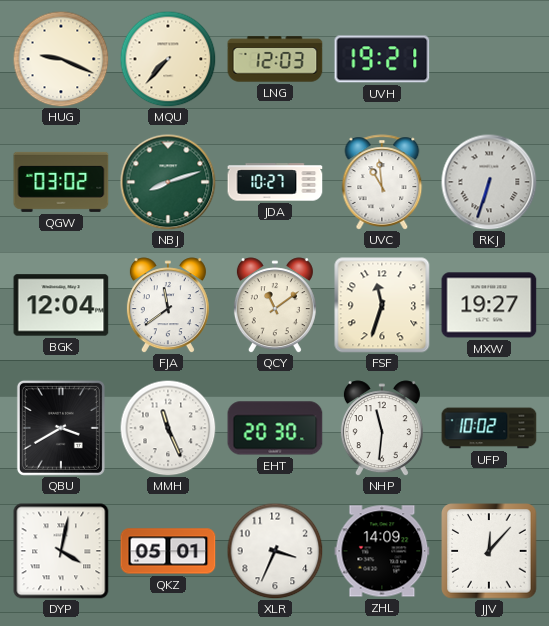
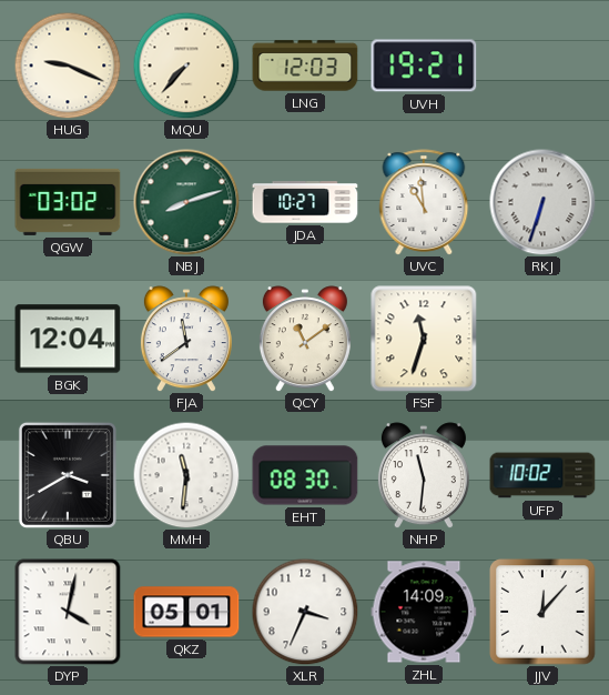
MXW: 19:27 -> none (489, 305)
MMH: 11:26 -> 11:31 (186, 475)
EHT: 20:30 -> 08:30 (305, 475)
